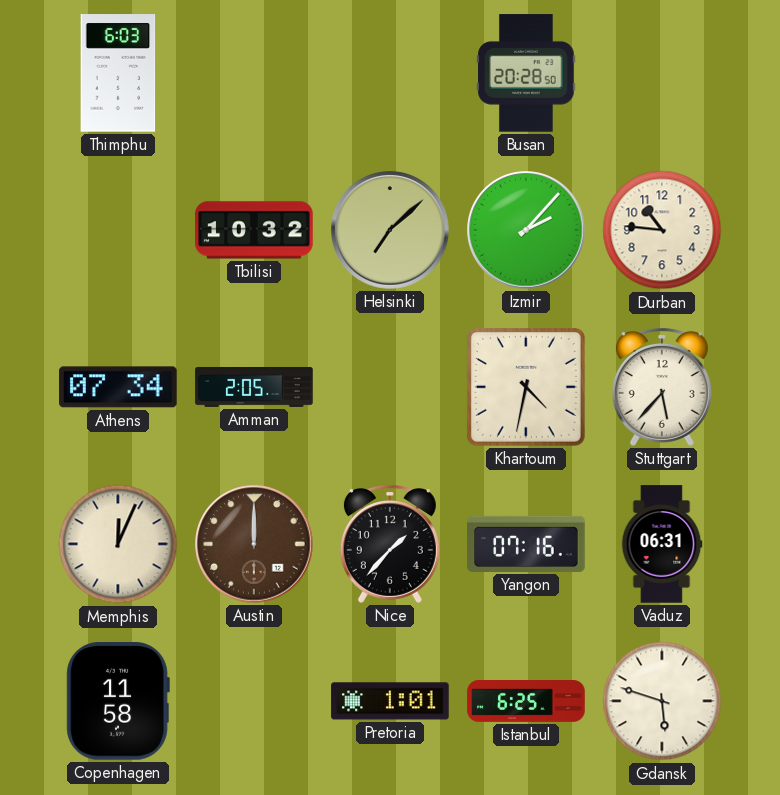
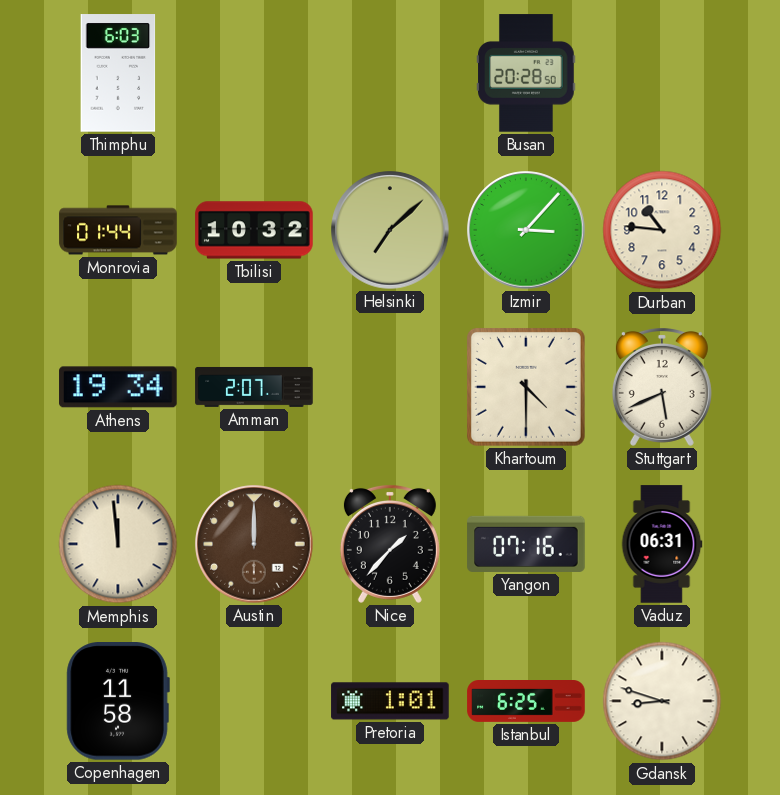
Monrovia: none -> 01:44 (118, 230)
Izmir: 2:07 -> 3:07 (526, 230)
Athens: 07:34 -> 19:34 (118, 387)
Amman: 2:05 -> 2:07 (254, 387)
Khartoum: 4:32 -> 4:30 (526, 387)
Stuttgart: 5:37 -> 5:41 (662, 388)
Memphis: 12:04 -> 11:59 (118, 544)
Gdansk: 5:48 -> 8:48 (662, 701)
